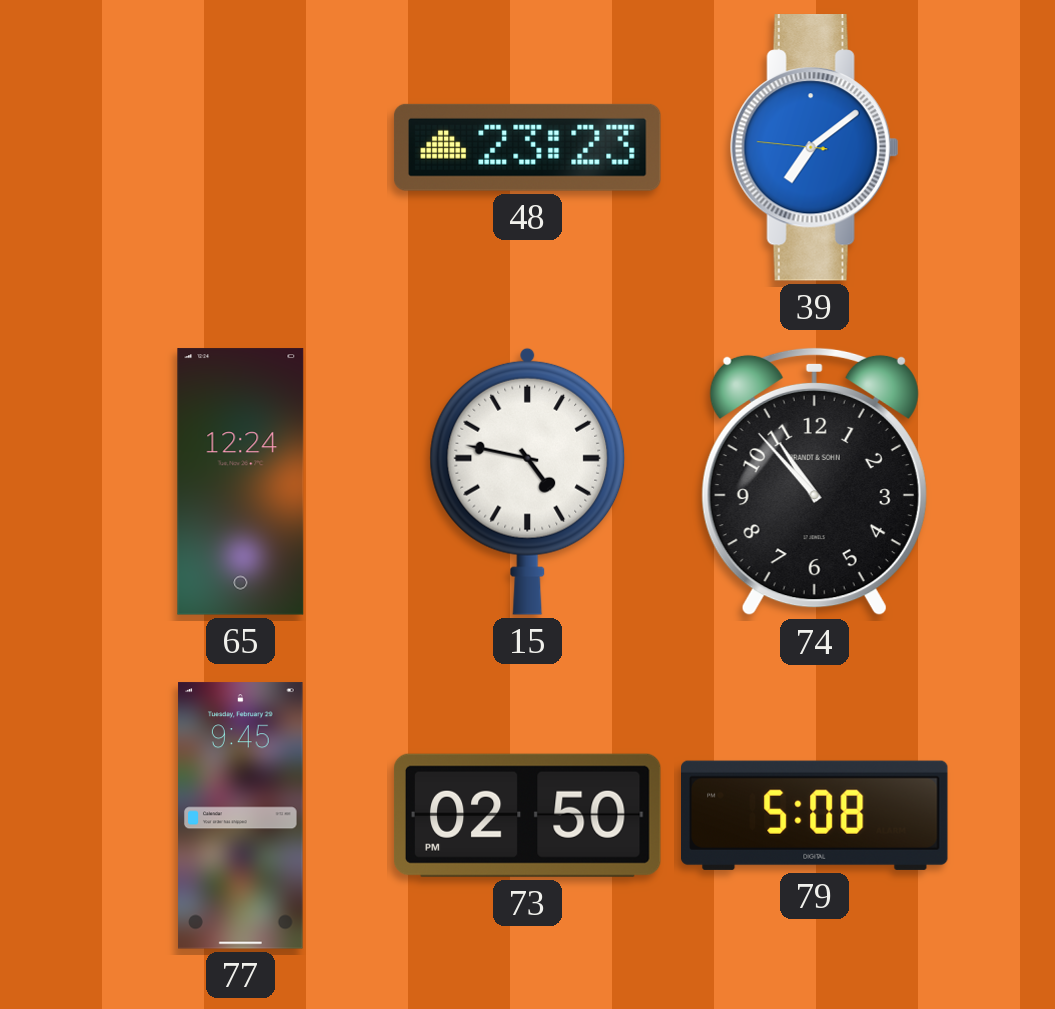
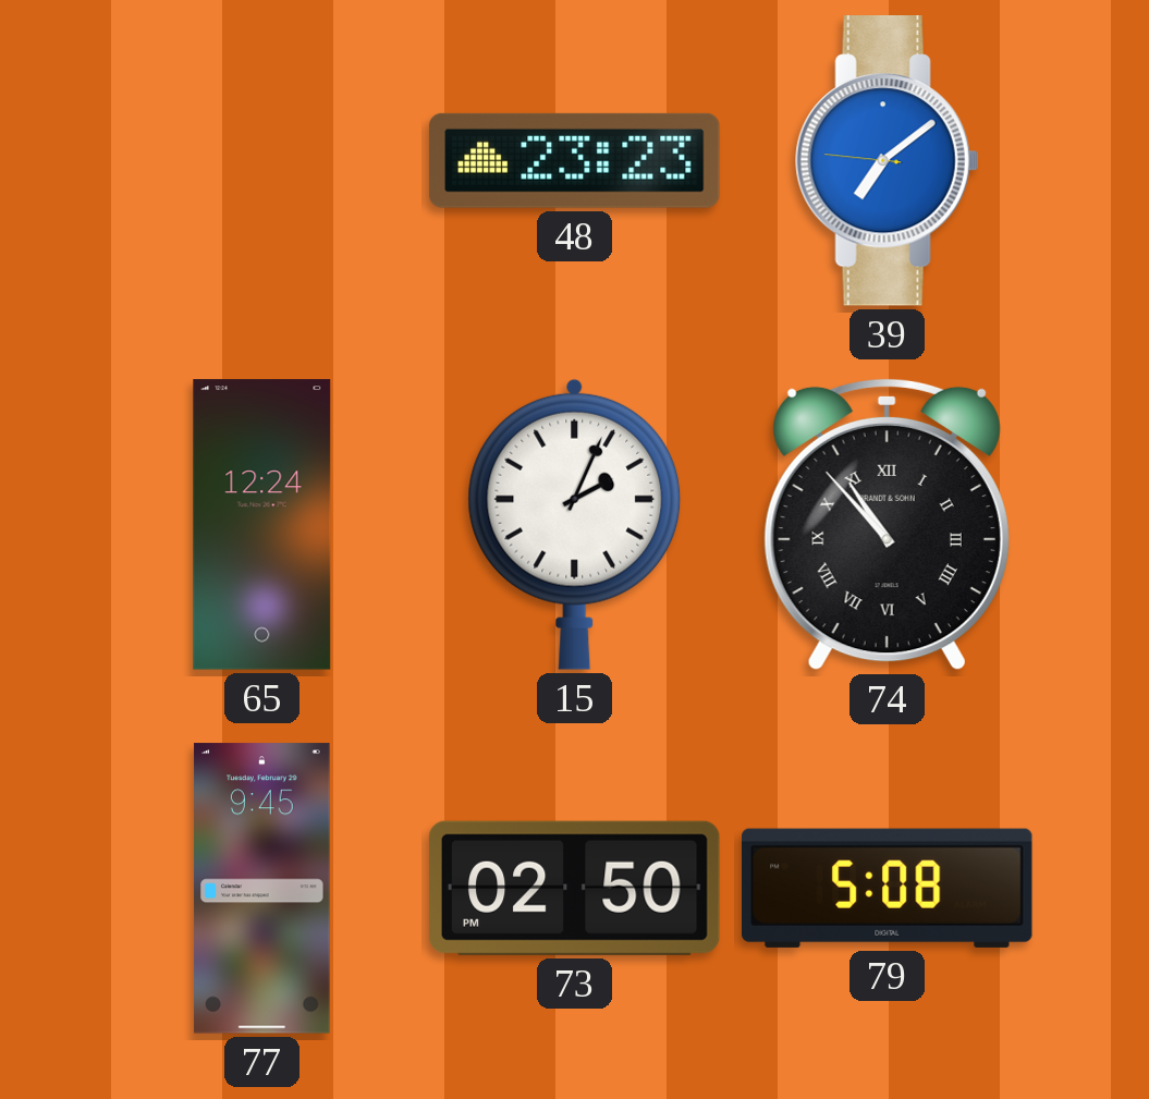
15: 4:47 -> 2:04 (575, 524)
74 numerals: Arabic -> Roman (887, 525)
